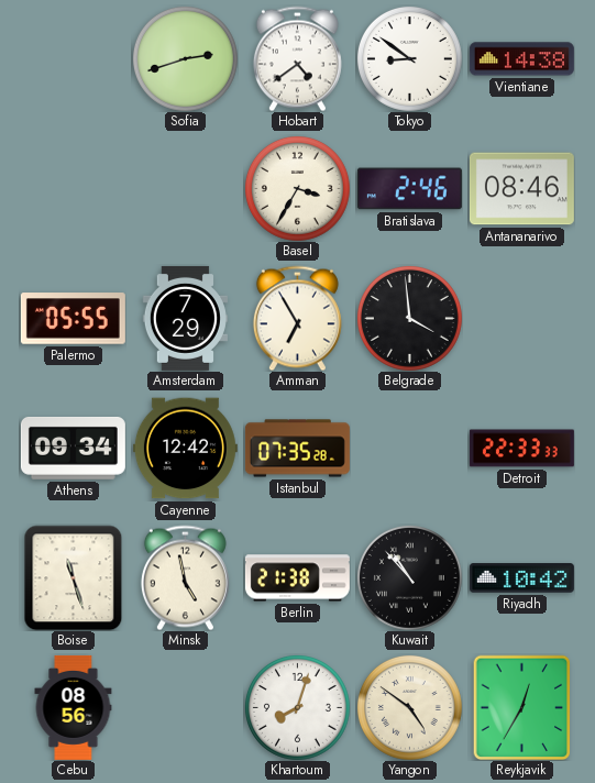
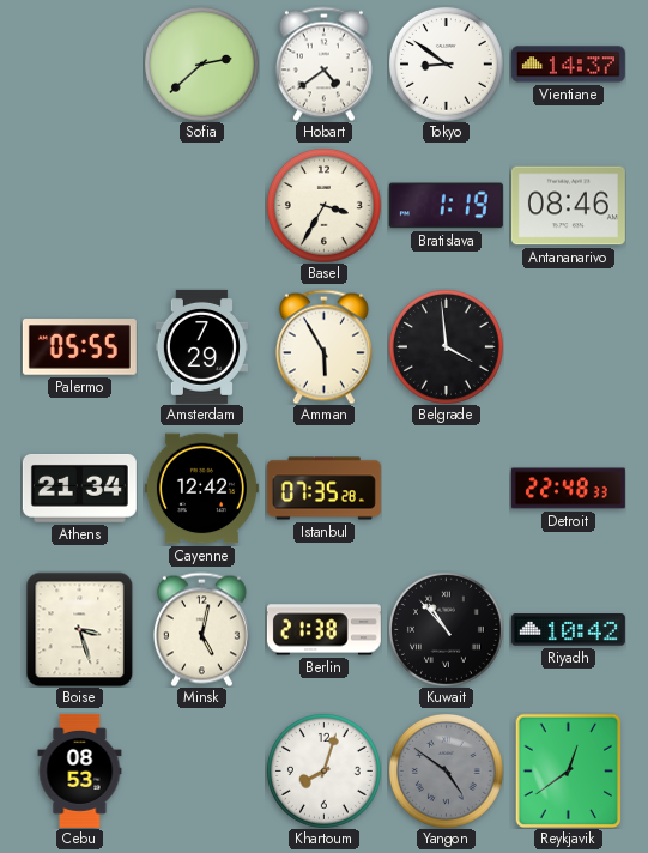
Sofia: 2:42 -> 2:38 (201, 63)
Vientiane: 14:38 -> 14:37 (568, 65)
Bratislava: 2:46 -> 1:19 (446, 206)
Amman: 6:55 -> 5:55 (323, 346)
Athens: 09:34 -> 21:34 (79, 488)
Detroit: 22:33 -> 22:48 (568, 489)
Boise: 11:27 -> 3:27 (80, 629)
Minsk: 4:58 -> 5:02 (201, 629)
Cebu: 08:56 -> 08:53 (80, 770)
Yangon dial: cream -> grey (446, 770)
Reykjavik: 12:35 -> 12:39 (569, 770)
